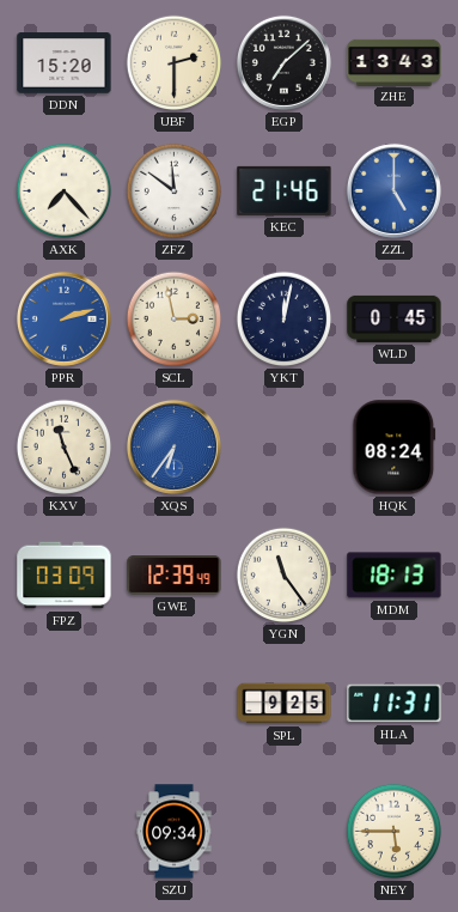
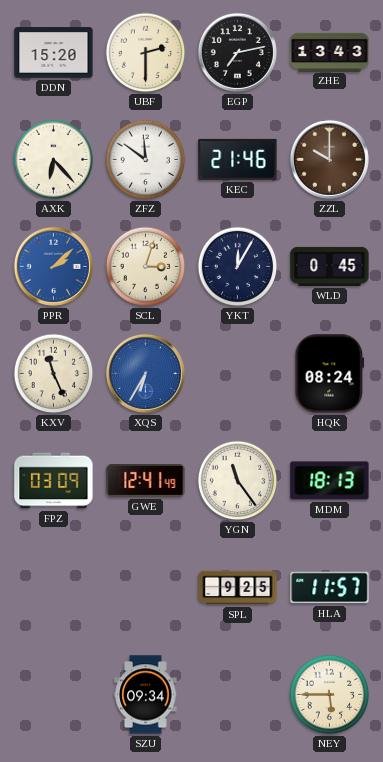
EGP: 7:08 -> 7:13 (237, 52)
AXK: 7:23 -> 6:23 (54, 160)
ZZL: 5:00 -> 10:00 (329, 159)
ZZL dial: blue -> brown (329, 159)
PPR: 2:12 -> 2:08 (53, 266)
SCL: 2:58 -> 3:03 (146, 267)
YKT: 12:02 -> 12:05 (238, 267)
XQS: 6:36 -> 6:35 (145, 373)
GWE: 12:39 -> 12:41 (146, 481)
HLA: 11:31 -> 11:57 (330, 588)
